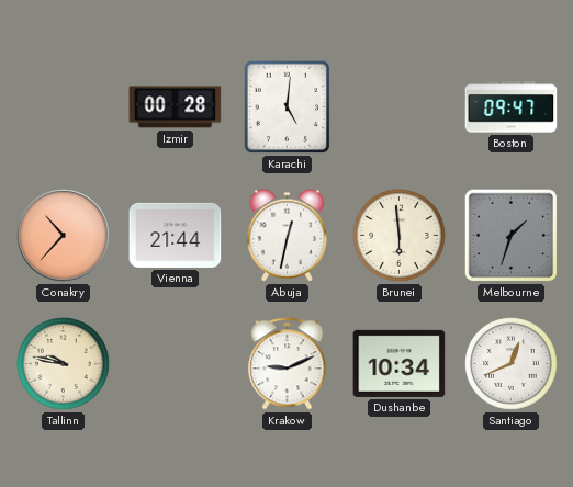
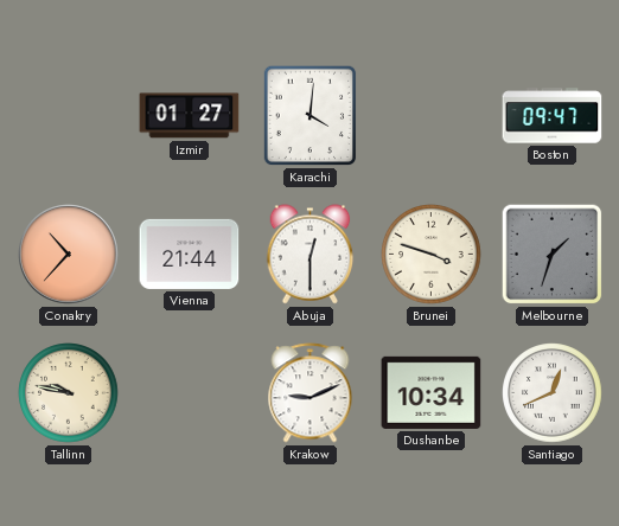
Izmir: 00:28 -> 01:27 (190, 116)
Karachi: 5:01 -> 4:01 (311, 116)
Abuja: 12:32 -> 12:30 (311, 255)
Brunei: 5:59 -> 3:48 (432, 255)
